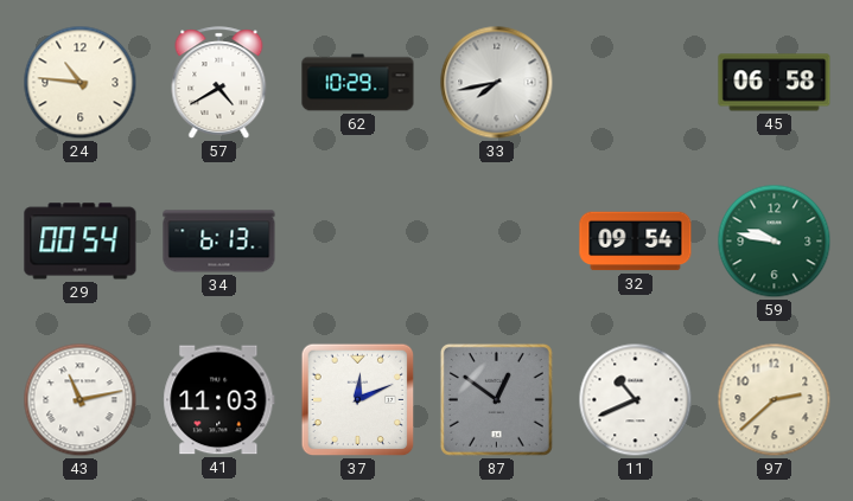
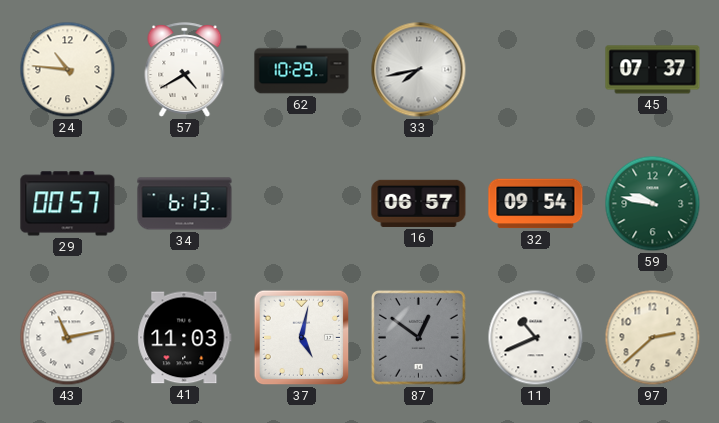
45: 06:58 -> 07:37 (653, 70)
29: 00:54 -> 00:57 (68, 204)
16: none -> 06:57 (419, 203)
37: 12:11 -> 5:02 (302, 338)
